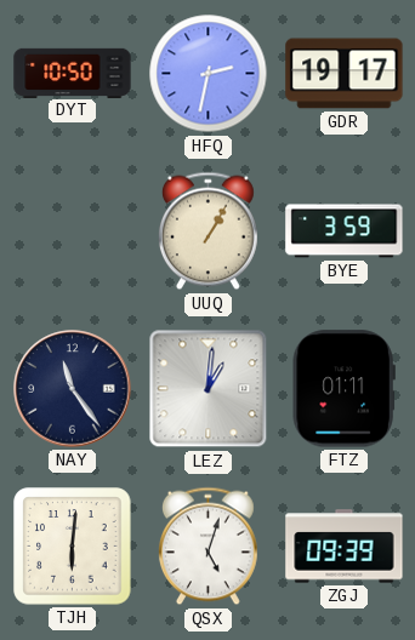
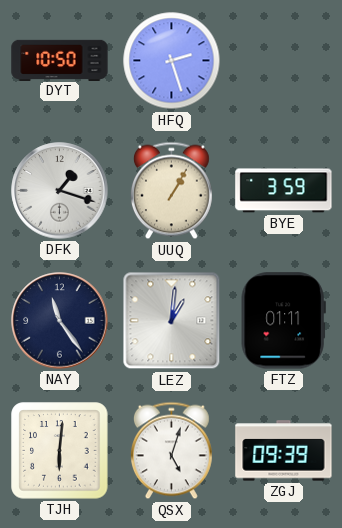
HFQ: 2:32 -> 2:27 (172, 61)
GDR: 19:17 -> none (345, 74)
DFK: none -> 1:18 (60, 191)
